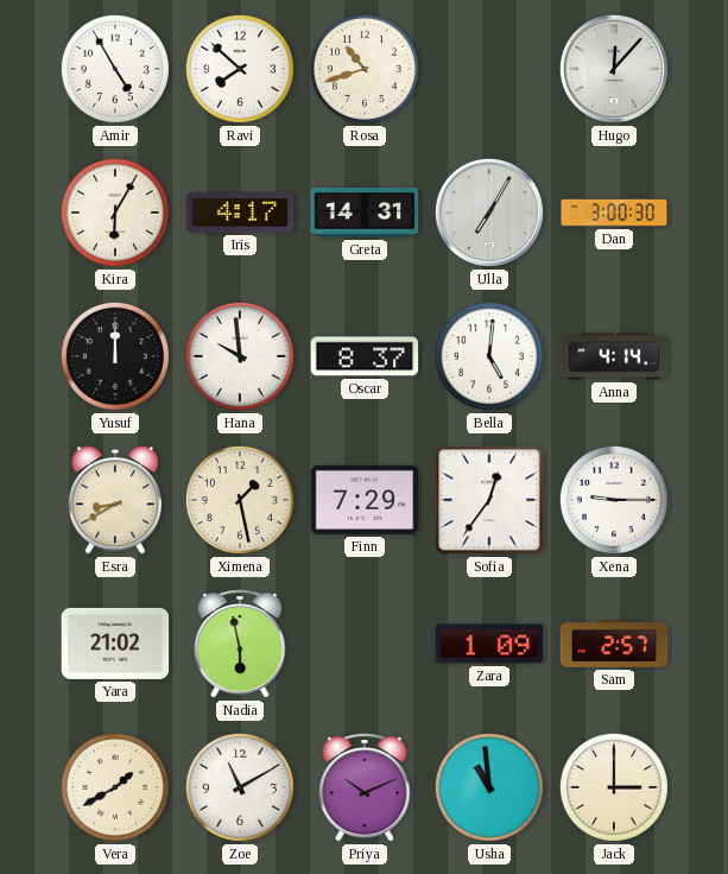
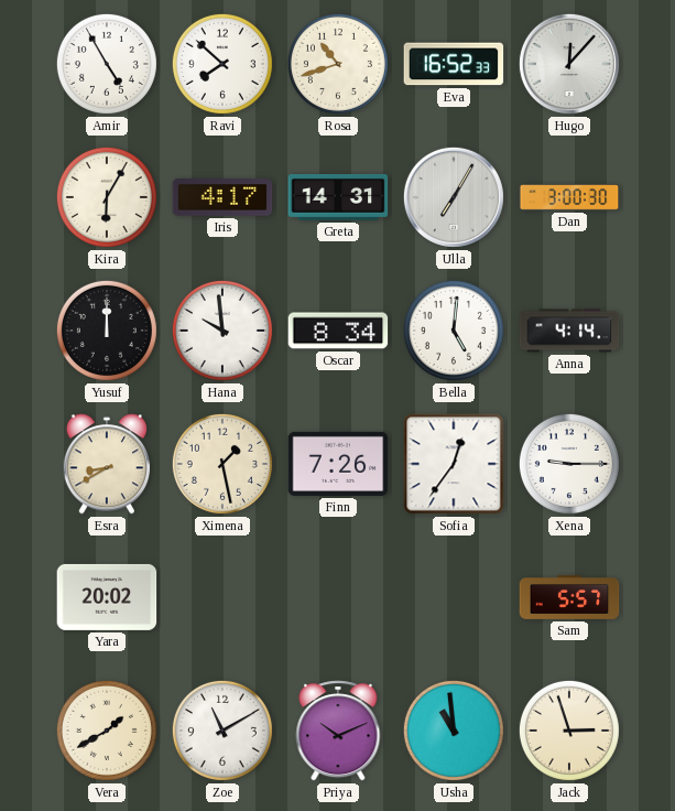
Eva: none -> 16:52 (454, 64)
Oscar: 8:37 -> 8:34 (338, 331)
Finn: 7:29 -> 7:26 (338, 464)
Yara: 21:02 -> 20:02 (107, 597)
Nadia: 5:58 -> none (240, 644)
Zara: 1:09 -> none (489, 644)
Sam: 2:57 -> 5:57 (569, 598)
Jack: 3:00 -> 2:57 (569, 731)
